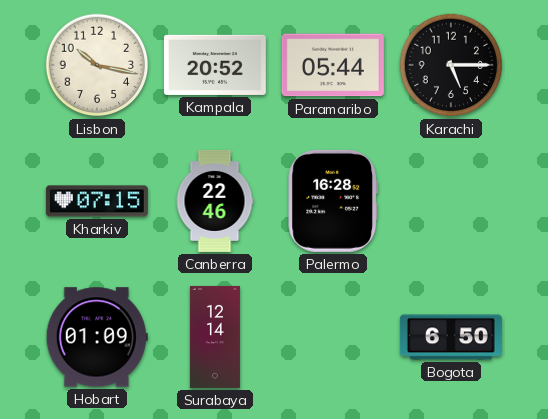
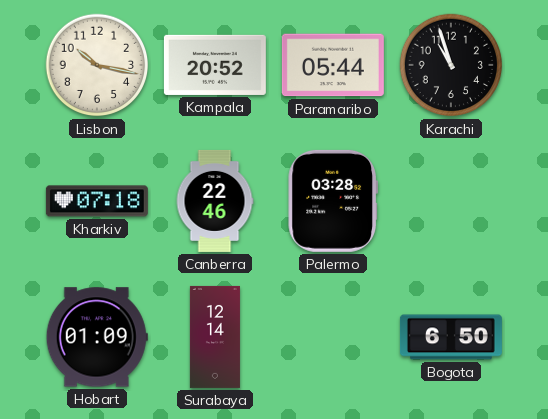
Karachi: 5:15 -> 10:57 (451, 65)
Kharkiv: 07:15 -> 07:18 (97, 201)
Palermo: 16:28 -> 03:28 (333, 201)
